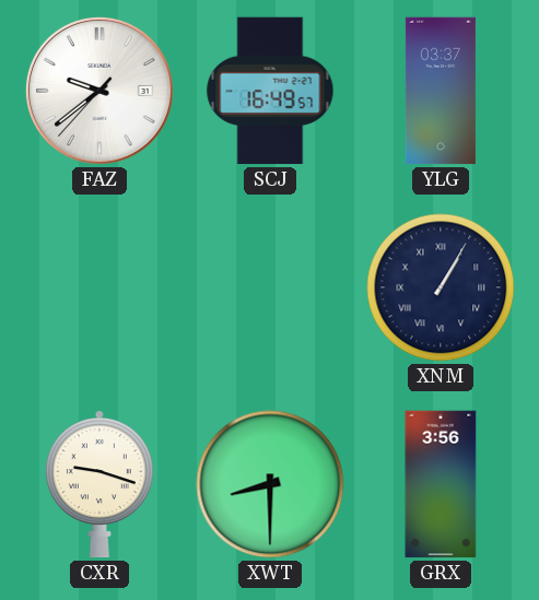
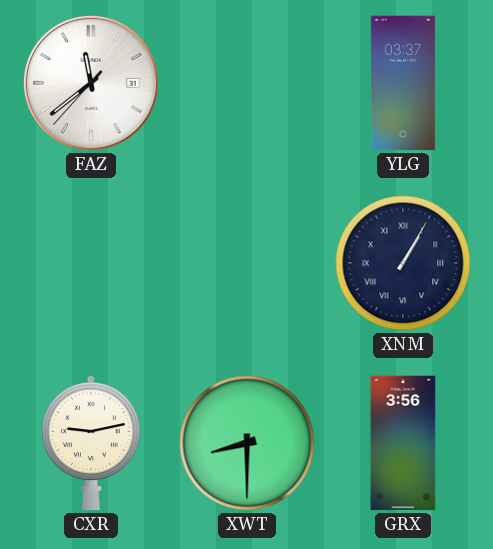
FAZ: 9:38 -> 11:38 (91, 83)
SCJ: 16:49 -> none (270, 91)
CXR: 9:18 -> 9:13 (91, 443)
